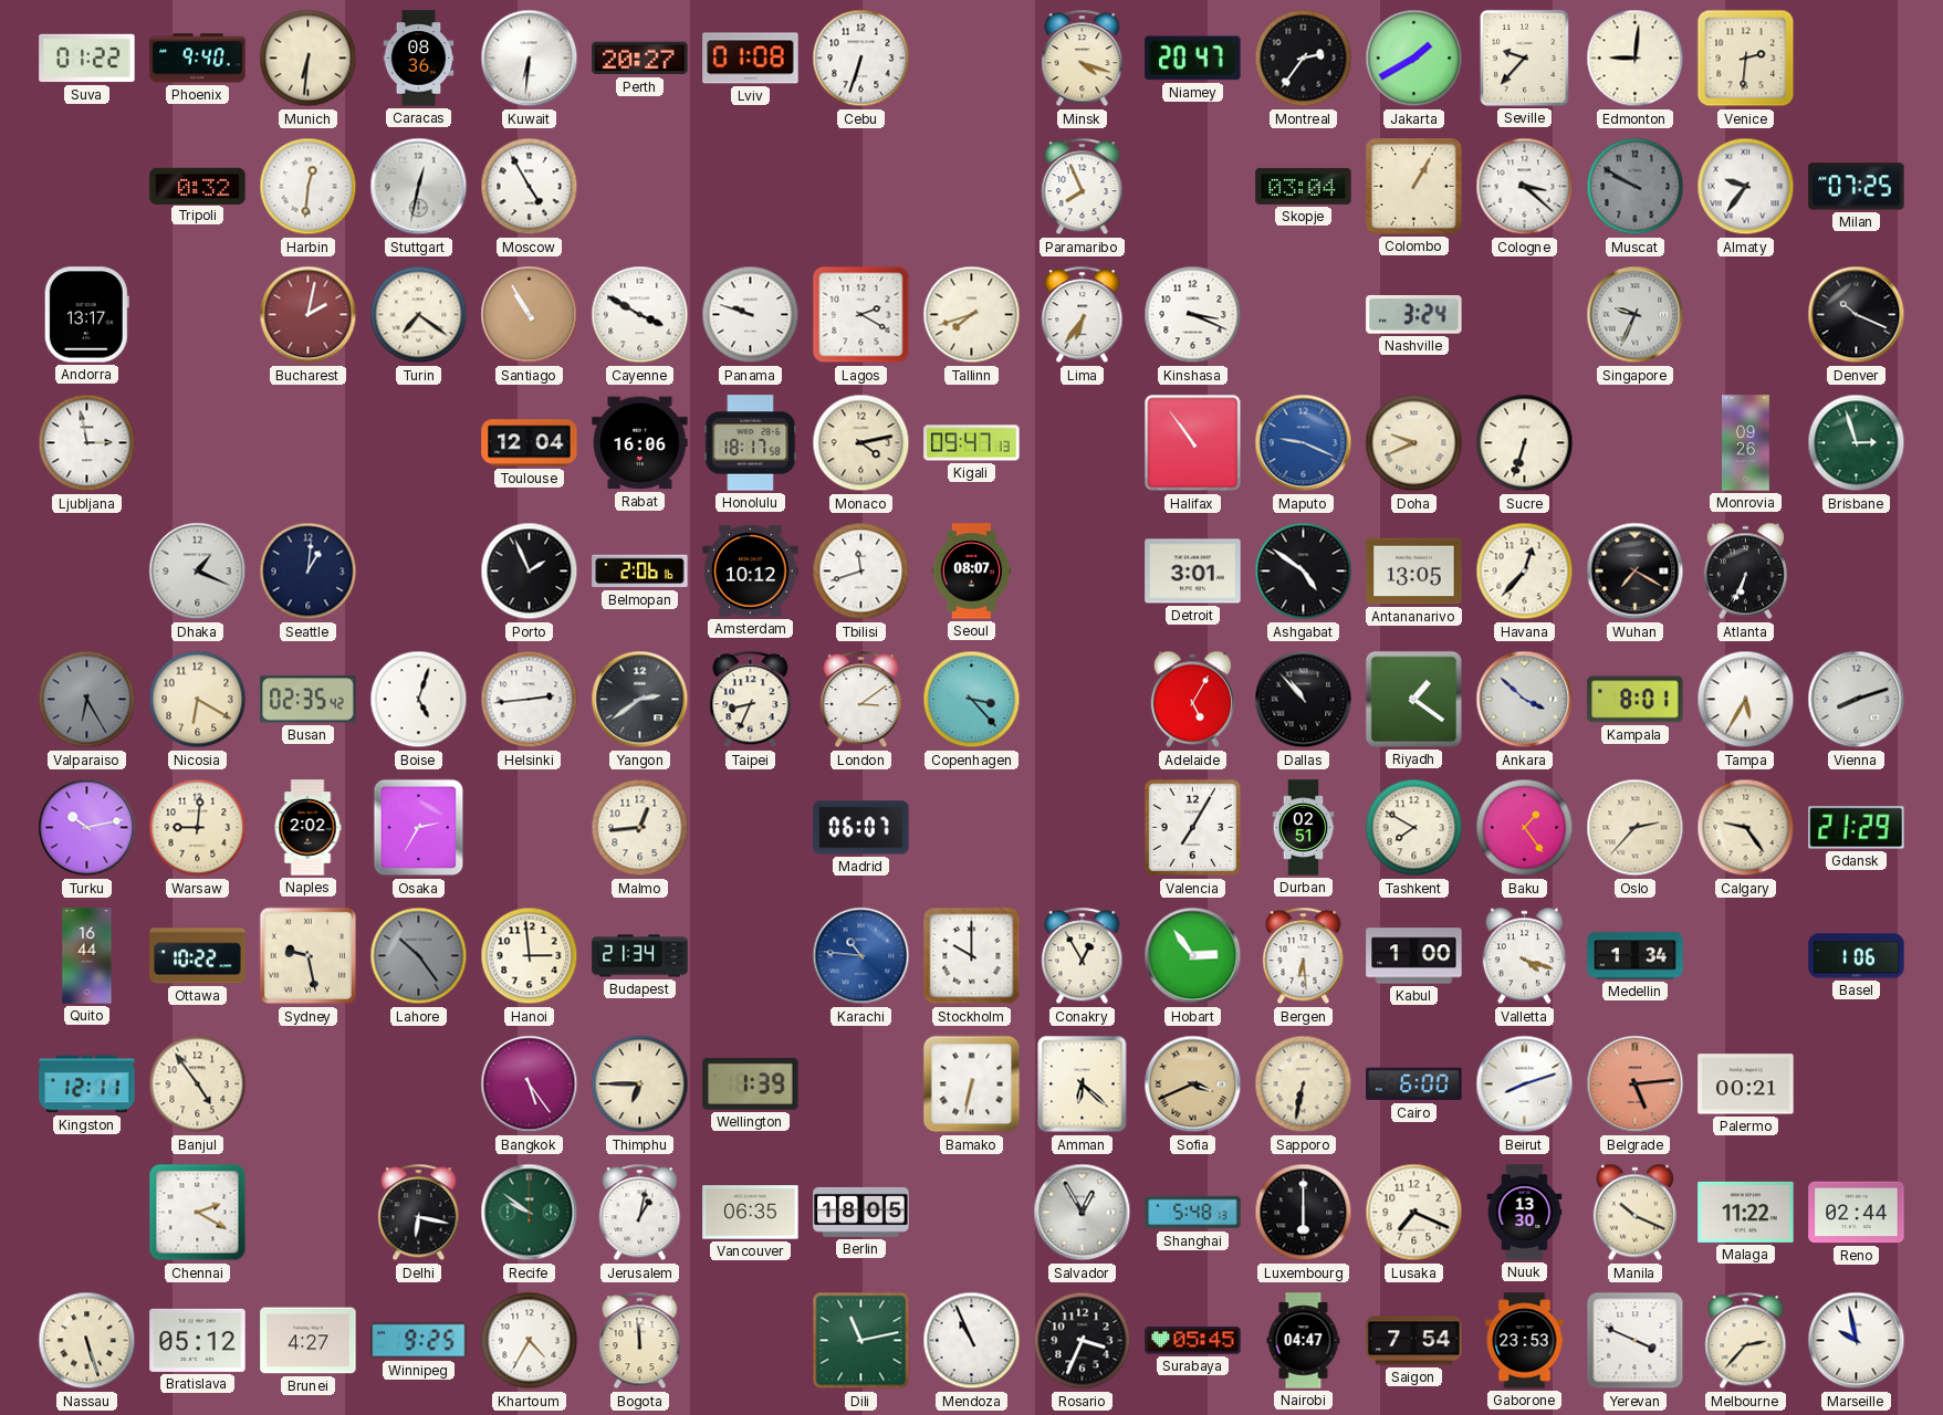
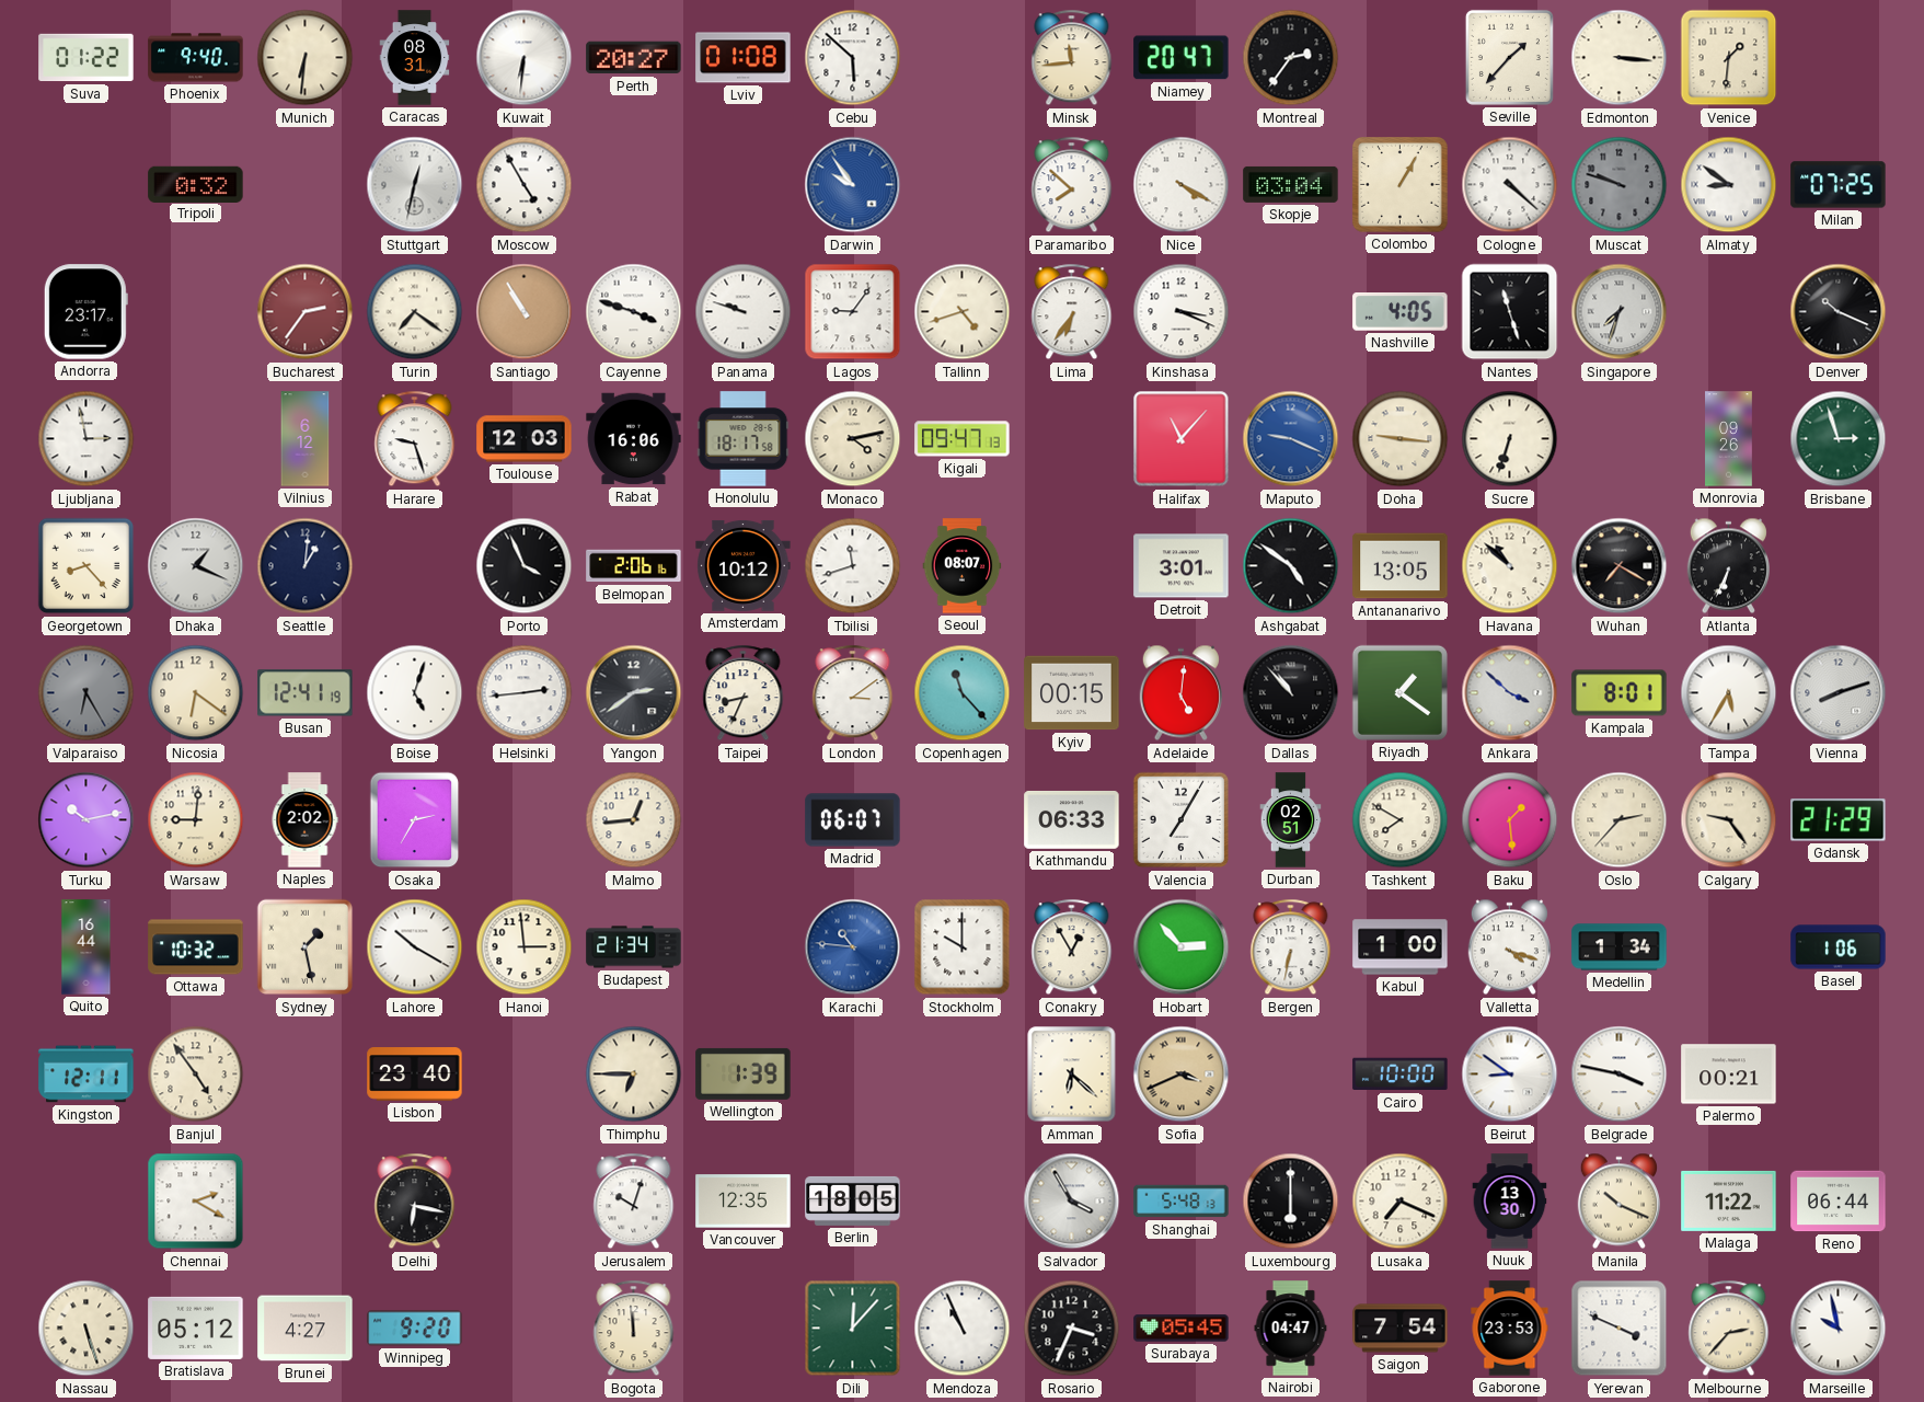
Caracas: 08:36 -> 08:31 (415, 58)
Cebu: 6:33 -> 5:52 (853, 58)
Minsk: 4:18 -> 11:44 (1072, 58)
Jakarta: 1:40 -> none (1414, 59)
Seville: 9:37 -> 1:37 (1509, 57)
Edmonton: 9:01 -> 3:16 (1620, 58)
Venice: 2:31 -> 1:31 (1729, 58)
Harbin: 12:31 -> none (309, 187)
Darwin: none -> 9:54 (853, 185)
Paramaribo: 7:56 -> 7:52 (1072, 185)
Nice: none -> 4:20 (1182, 185)
Cologne: 3:22 -> 4:22 (1510, 185)
Muscat: 9:50 -> 9:48 (1620, 185)
Almaty: 9:36 -> 8:51 (1729, 185)
Andorra: 13:17 -> 23:17 (85, 312)
Bucharest: 2:02 -> 2:36 (306, 312)
Cayenne: 3:50 -> 3:48 (634, 312)
Lagos: 2:20 -> 9:06 (853, 312)
Tallinn: 7:42 -> 4:42 (963, 312)
Nashville: 3:24 -> 4:05 (1401, 312)
Nantes: none -> 11:27 (1510, 312)
Singapore: 9:34 -> 7:33 (1620, 312)
Vilnius: none -> 6:12 (306, 439)
Harare: none -> 9:27 (415, 439)
Toulouse: 12:04 -> 12:03 (525, 439)
Halifax: 10:54 -> 11:07 (1182, 439)
Doha: 9:41 -> 9:16 (1401, 439)
Georgetown: none -> 8:23 (87, 566)
Porto: 1:56 -> 3:56 (525, 566)
Havana: 12:37 -> 10:52 (1510, 566)
Nicosia: 6:20 -> 6:21 (196, 693)
Busan: 02:35 -> 12:41 (306, 693)
Copenhagen: 3:23 -> 11:23 (963, 693)
Kyiv: none -> 00:15 (1072, 693)
Adelaide: 5:05 -> 5:01 (1180, 693)
Kathmandu: none -> 06:33 (1072, 819)
Baku: 1:24 -> 1:29 (1510, 820)
Ottawa: 10:22 -> 10:32 (196, 947)
Sydney: 9:28 -> 1:28 (306, 947)
Lahore: 10:24 -> 10:20 (415, 947)
Lahore dial: grey -> white (415, 947)
Hobart: 2:54 -> 2:53 (1182, 947)
Bergen: 6:29 -> 6:32 (1291, 947)
Lisbon: none -> 23:40 (415, 1075)
Bangkok: 5:24 -> none (530, 1084)
Bamako: 6:32 -> none (972, 1084)
Sapporo: 6:32 -> none (1304, 1084)
Cairo: 6:00 -> 10:00 (1401, 1075)
Beirut: 8:12 -> 8:51 (1510, 1075)
Belgrade: 5:14 -> 3:47 (1620, 1075)
Belgrade dial: salmon -> white (1620, 1075)
Recife: 9:51 -> none (530, 1213)
Jerusalem: 1:02 -> 10:03 (634, 1202)
Vancouver: 06:35 -> 12:35 (744, 1202)
Salvador: 12:55 -> 3:55 (1072, 1202)
Reno: 02:44 -> 06:44 (1839, 1202)
Winnipeg: 9:25 -> 9:20 (415, 1329)
Khartoum: 4:35 -> none (530, 1341)
Dili: 11:13 -> 12:07 (853, 1329)
